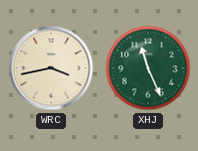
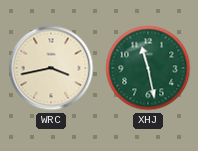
XHJ: 11:26 -> 11:28 (148, 68)
